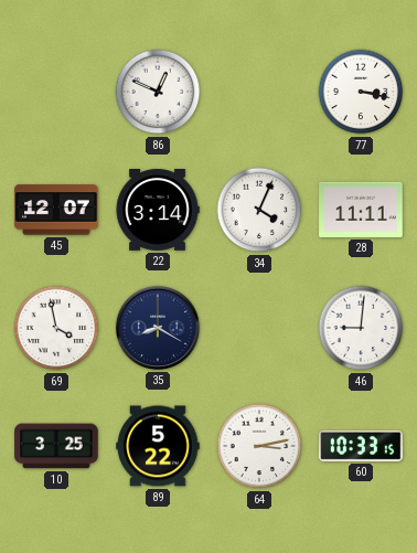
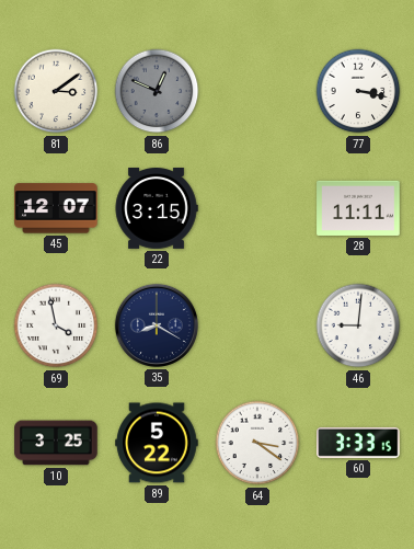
81: none -> 3:09 (56, 91)
86 dial: white -> grey (157, 91)
22: 3:14 -> 3:15 (157, 209)
34: 4:04 -> none (259, 210)
64: 3:13 -> 3:21 (257, 443)
60: 10:33 -> 3:33 (358, 443)
